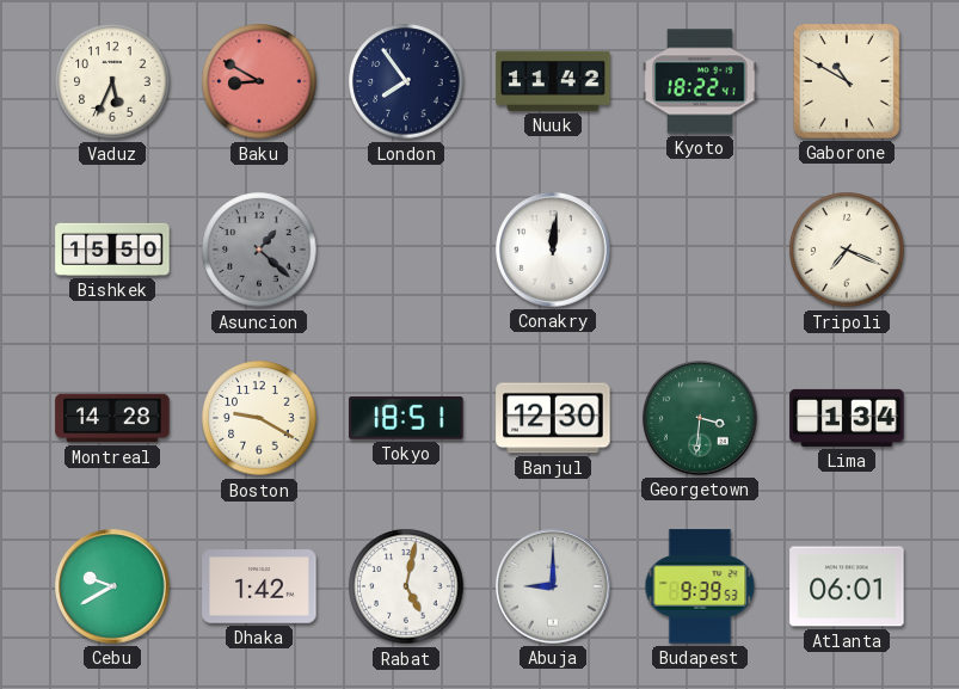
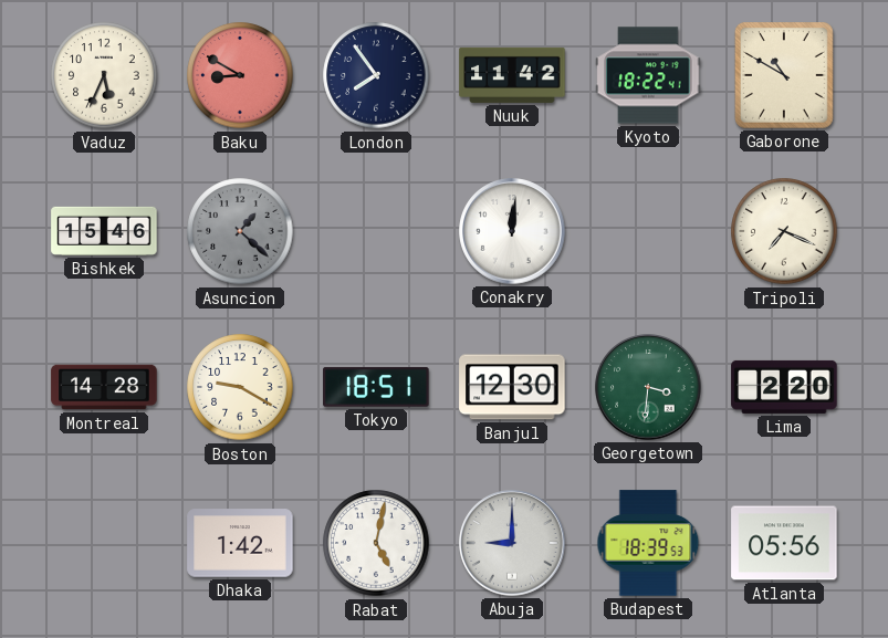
Bishkek: 15:50 -> 15:46 (104, 231)
Lima: 1:34 -> 2:20 (784, 387)
Cebu: 9:40 -> none (112, 586)
Budapest: 9:39 -> 18:39 (648, 543)
Atlanta: 06:01 -> 05:56 (784, 543)
